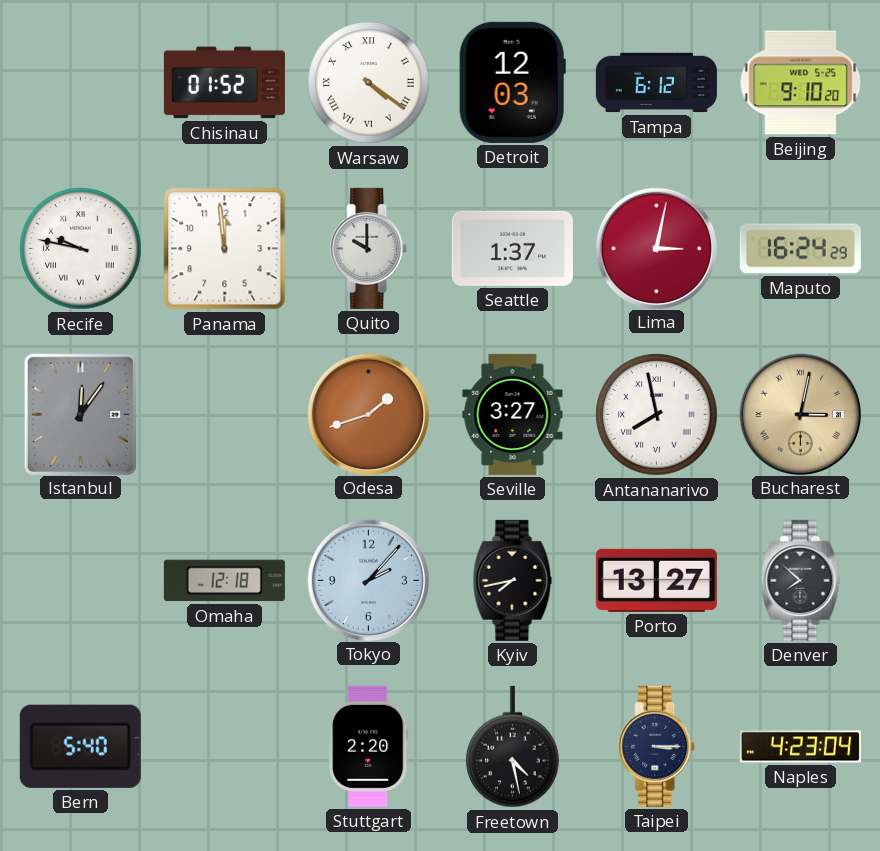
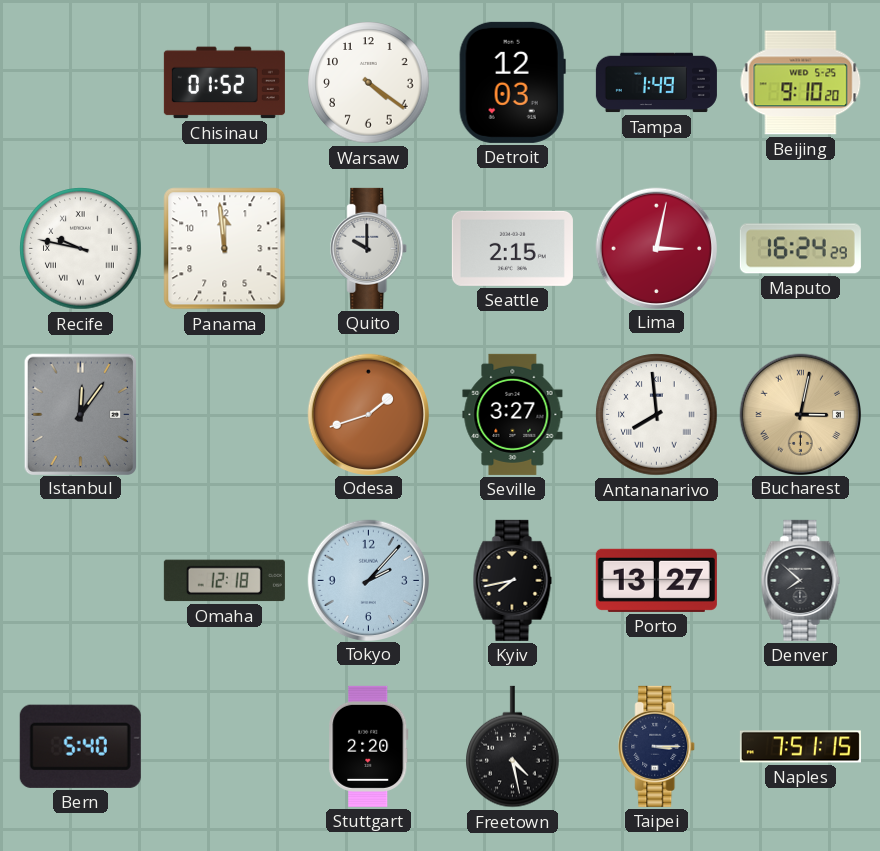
Warsaw numerals: Roman -> Arabic (369, 83)
Tampa: 6:12 -> 1:49 (656, 83)
Seattle: 1:37 -> 2:15 (512, 248)
Antananarivo: 7:58 -> 7:59 (657, 415)
Naples: 4:23 -> 7:51 (800, 747)
